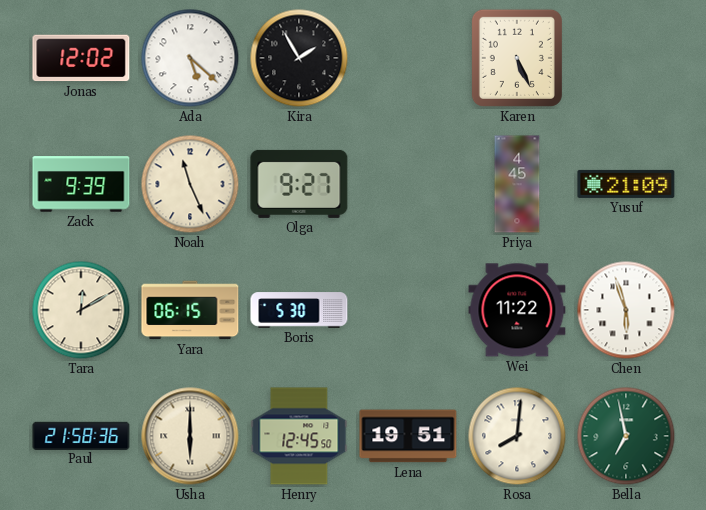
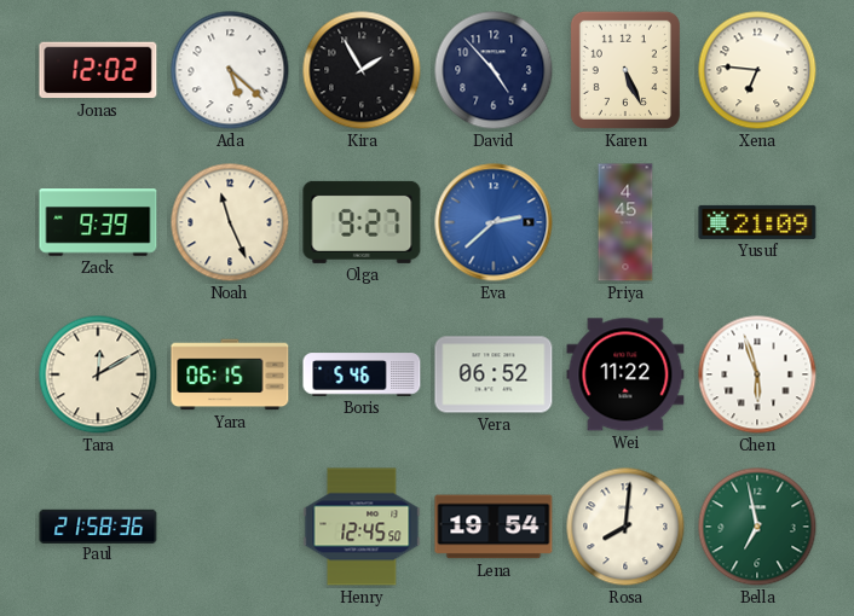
David: none -> 4:53 (494, 70)
Xena: none -> 6:46 (757, 70)
Eva: none -> 2:38 (494, 222)
Boris: 5:30 -> 5:46 (362, 374)
Vera: none -> 06:52 (494, 374)
Usha: 6:00 -> none (190, 436)
Lena: 19:51 -> 19:54 (494, 527)
